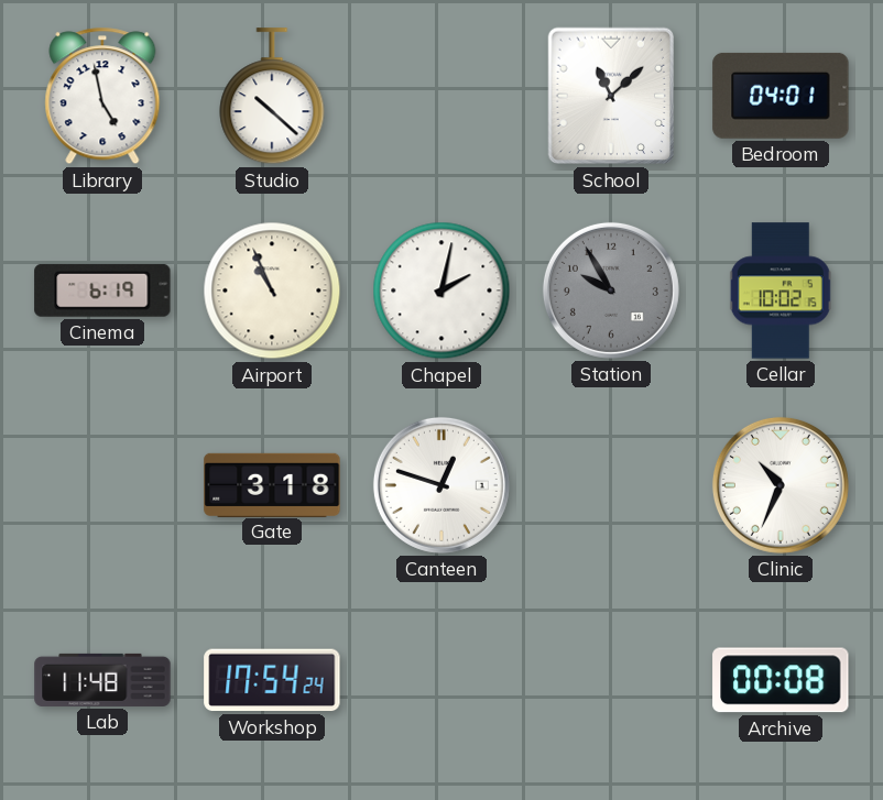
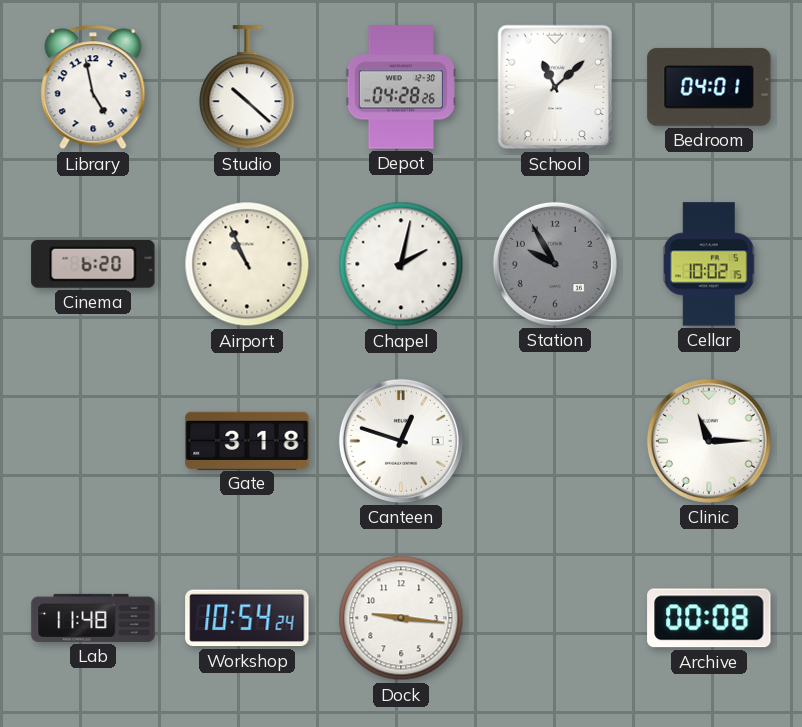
Depot: none -> 04:28 (401, 87)
Cinema: 6:19 -> 6:20 (93, 264)
Clinic: 10:34 -> 11:15 (709, 441)
Workshop: 17:54 -> 10:54 (247, 618)
Dock: none -> 9:16 (401, 618)
